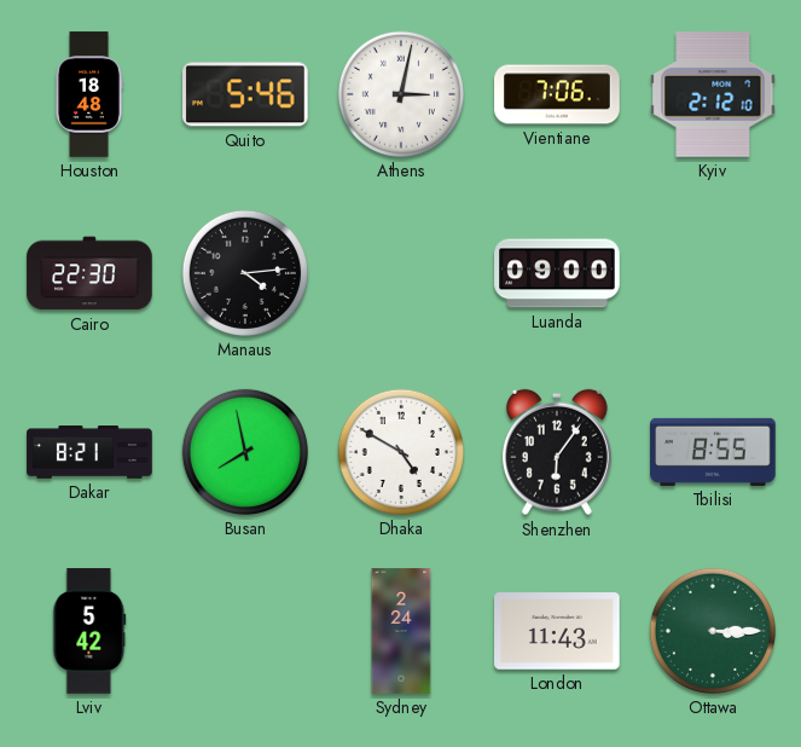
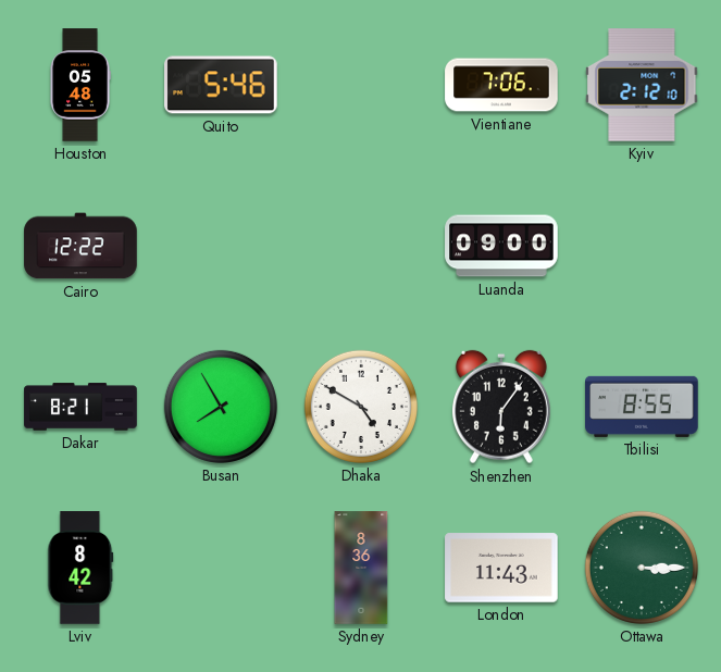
Houston: 18:48 -> 05:48 (80, 85)
Athens: 3:02 -> none (401, 94)
Cairo: 22:30 -> 12:22 (80, 246)
Manaus: 4:14 -> none (245, 273)
Busan: 7:58 -> 7:55 (221, 407)
Lviv: 5:42 -> 8:42 (80, 568)
Sydney: 2:24 -> 8:36 (361, 568)
